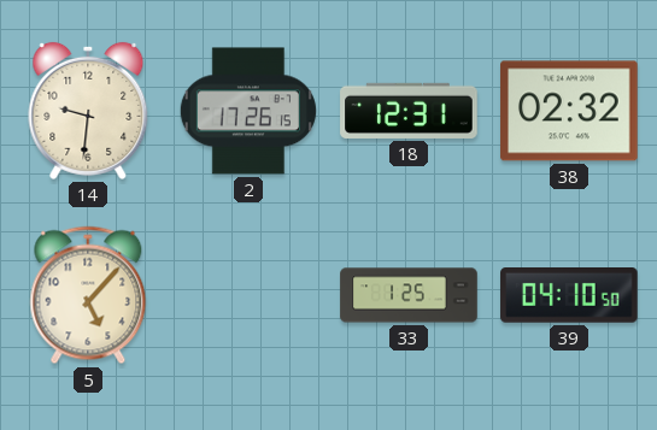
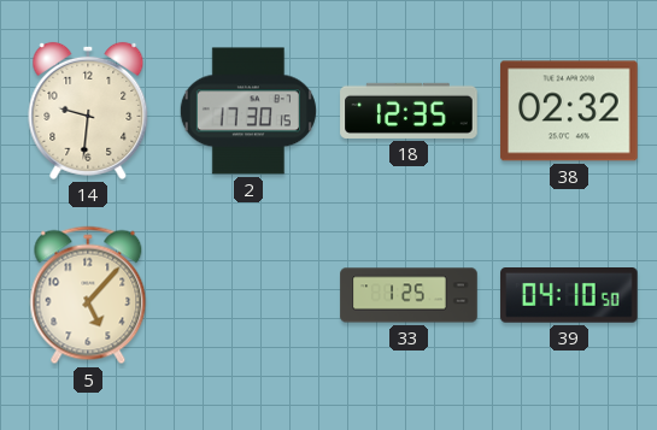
2: 17:26 -> 17:30 (248, 111)
18: 12:31 -> 12:35 (409, 111)
